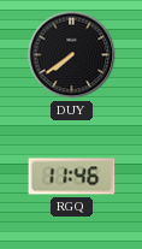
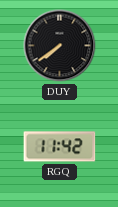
RGQ: 11:46 -> 11:42 (60, 147)
